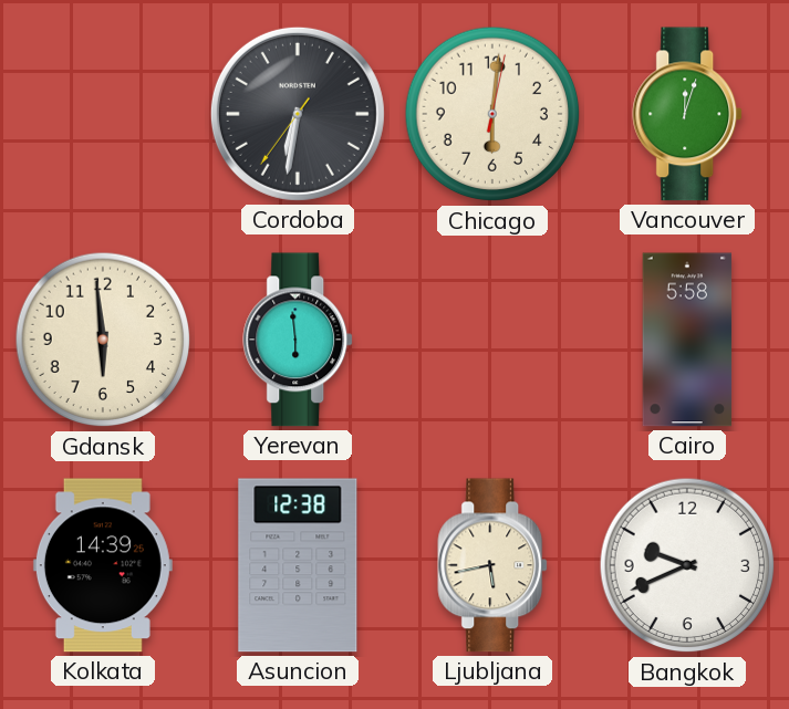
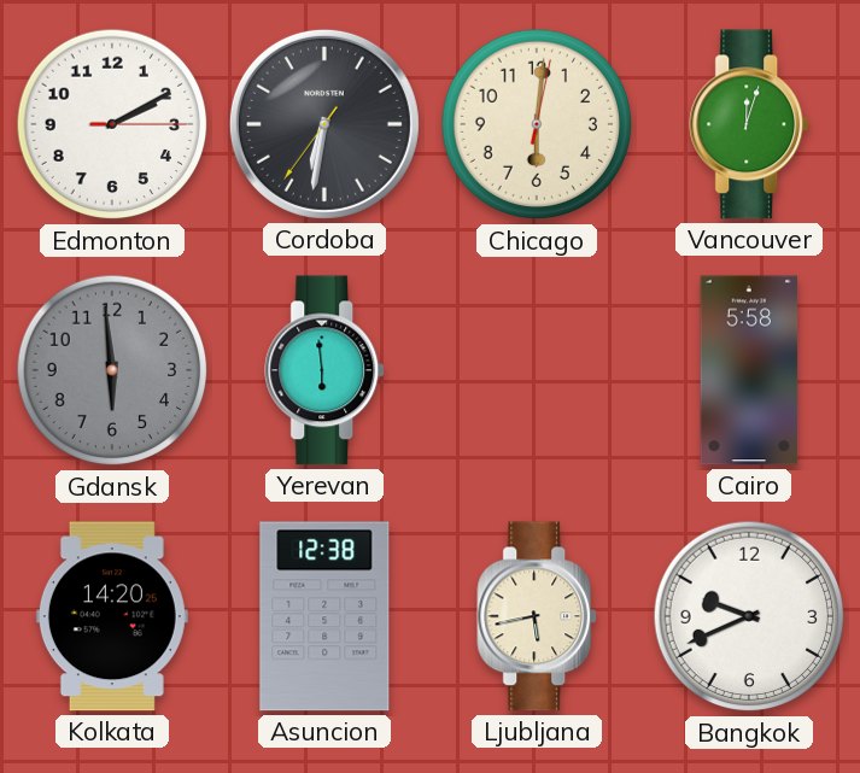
Edmonton: none -> 2:10 (112, 124)
Gdansk dial: cream -> grey (112, 370)
Kolkata: 14:39 -> 14:20 (112, 616)
